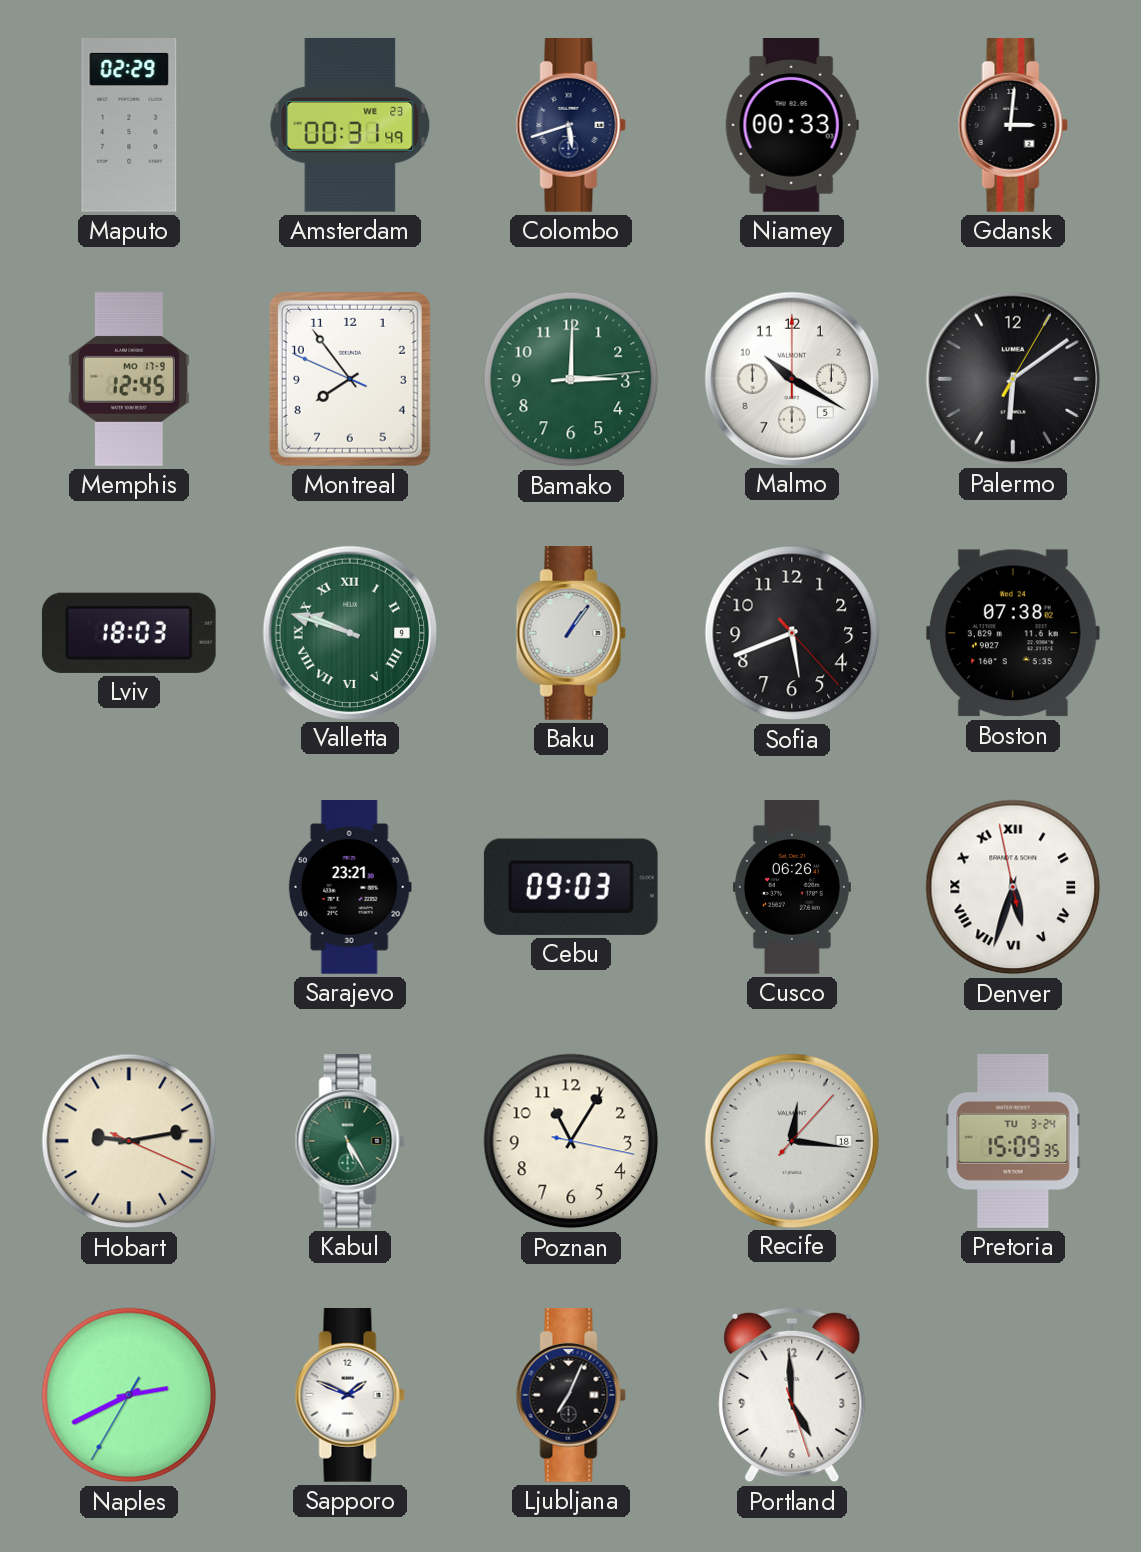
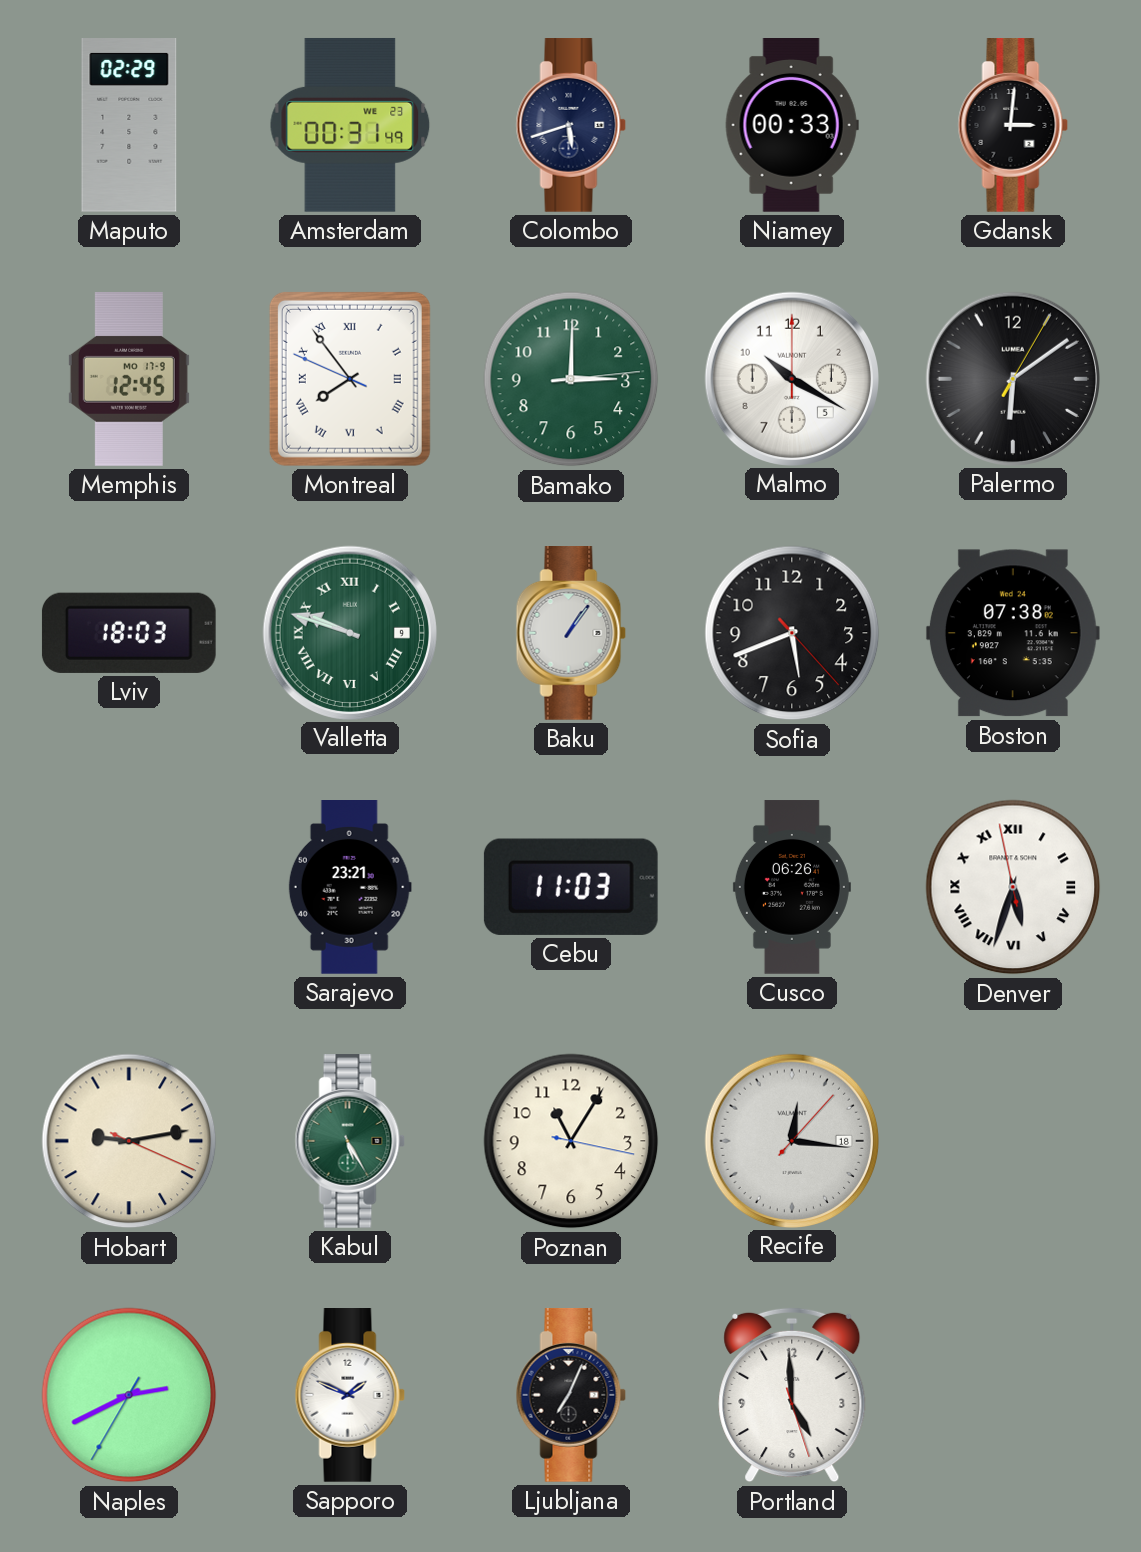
Montreal numerals: Arabic -> Roman (350, 379)
Cebu: 09:03 -> 11:03 (571, 887)
Pretoria: 15:09 -> none (1013, 1142)
